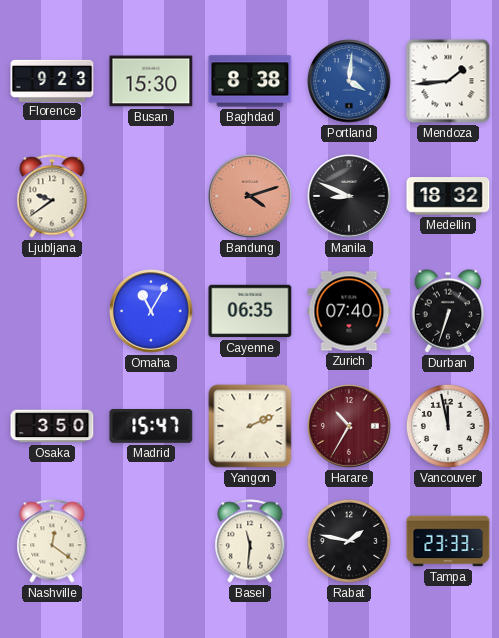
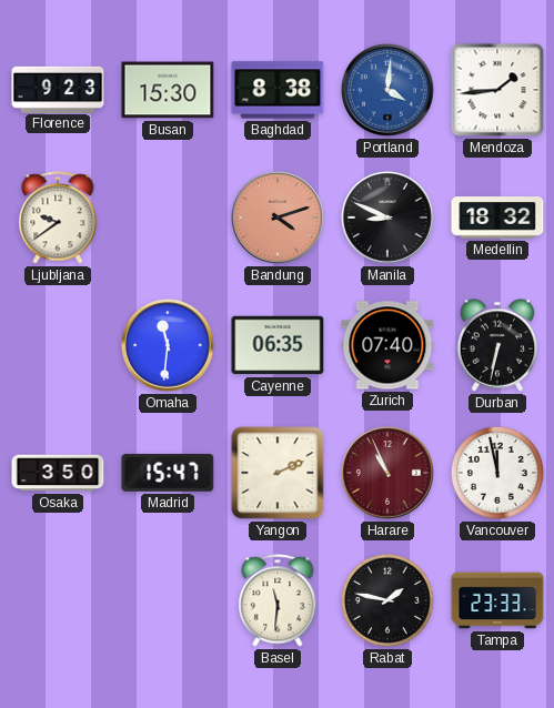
Omaha: 11:05 -> 11:31 (169, 346)
Durban: 6:33 -> 6:32 (497, 345)
Harare: 10:35 -> 10:56 (389, 474)
Nashville: 12:21 -> none (52, 541)
